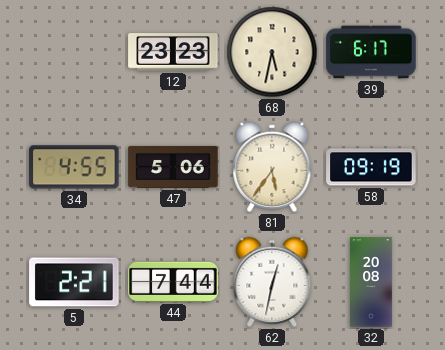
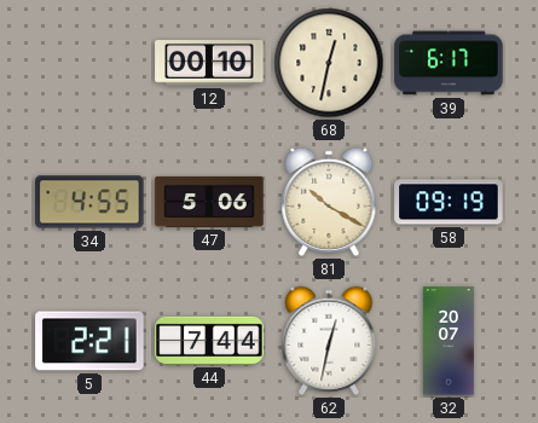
12: 23:23 -> 00:10 (209, 63)
68: 5:32 -> 12:32 (329, 63)
81: 5:36 -> 10:20 (329, 202)
32: 20:08 -> 20:07 (450, 341)
